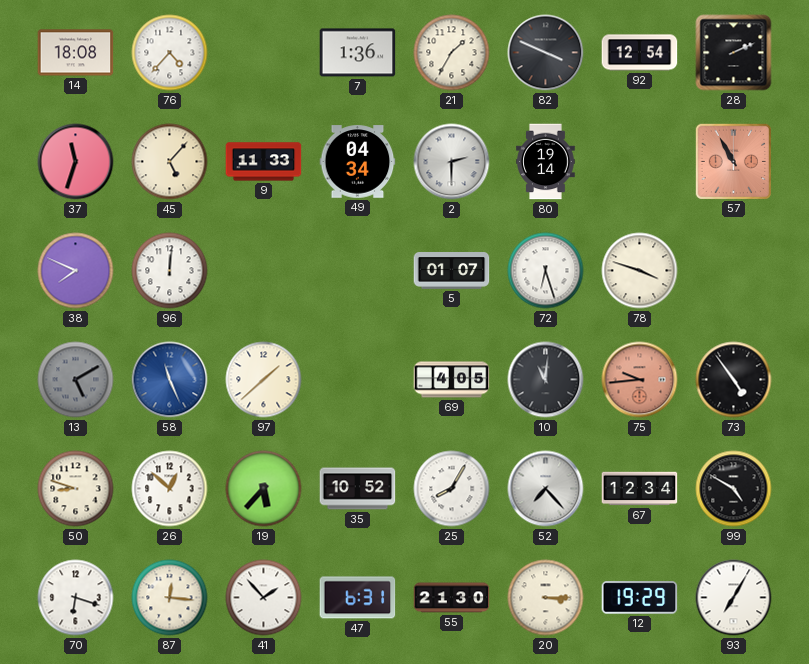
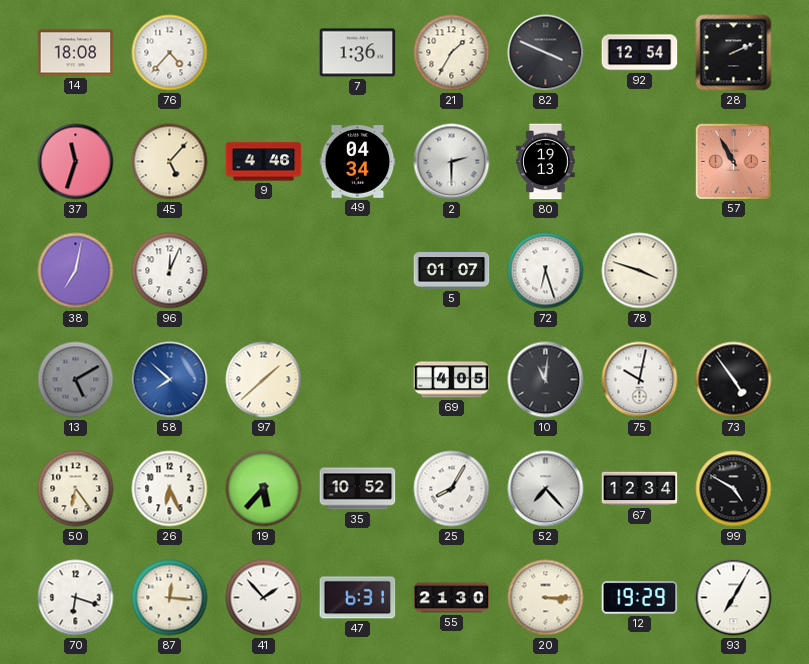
9: 11:33 -> 4:46 (264, 162)
80: 19:14 -> 19:13 (546, 162)
38: 7:49 -> 7:02 (76, 271)
96: 12:01 -> 12:04 (170, 271)
58: 11:26 -> 7:52 (170, 380)
75: 9:44 -> 10:02 (640, 380)
75 dial: salmon -> white (640, 380)
50: 8:48 -> 6:24 (76, 489)
26: 12:52 -> 6:26 (170, 489)
